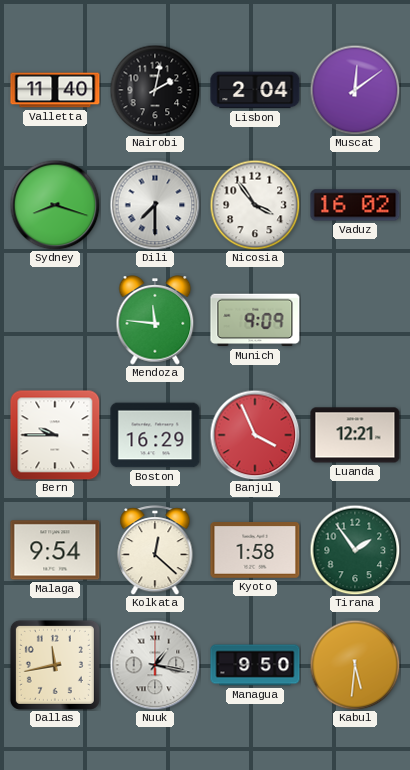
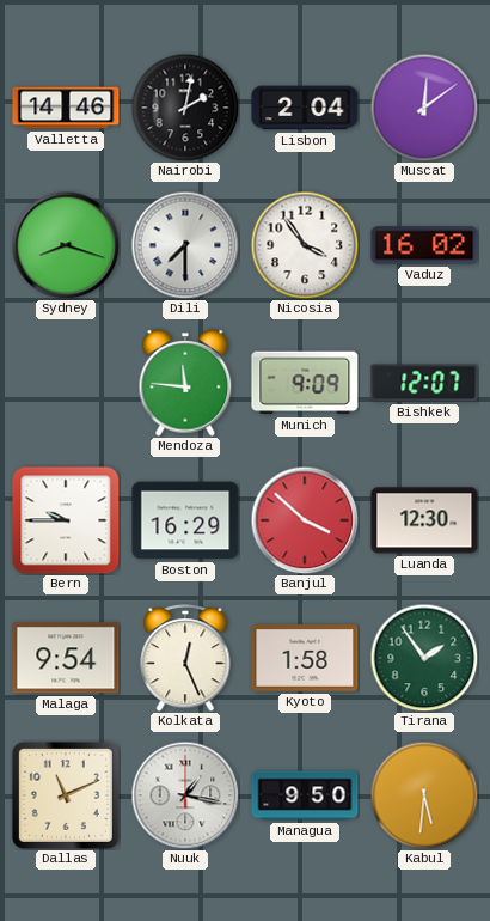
Valletta: 11:40 -> 14:46 (66, 108)
Bishkek: none -> 12:07 (424, 383)
Banjul: 3:56 -> 3:52 (305, 520)
Luanda: 12:21 -> 12:30 (424, 520)
Kolkata: 12:22 -> 12:26 (185, 658)
Dallas: 11:43 -> 11:11 (66, 795)
